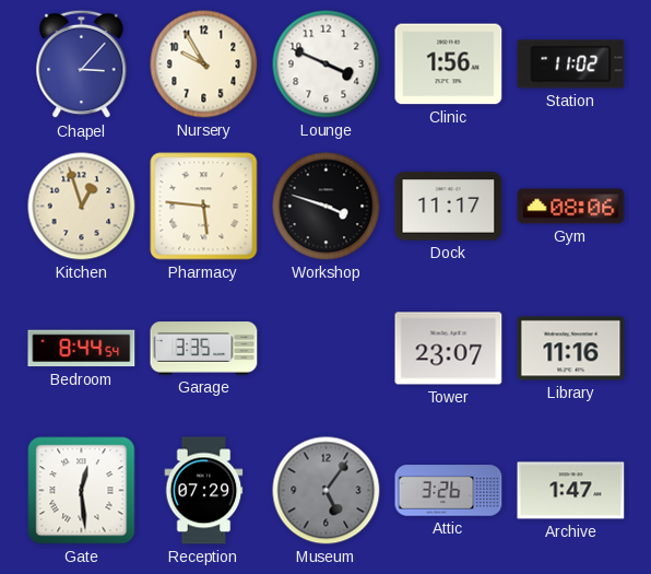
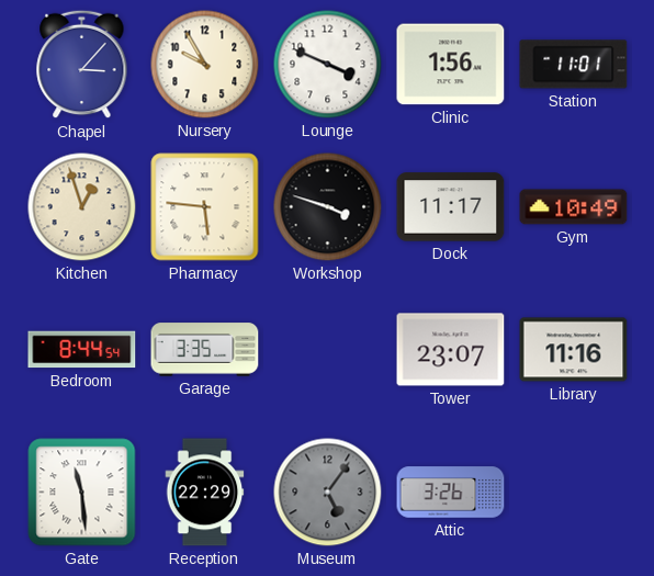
Station: 11:02 -> 11:01 (574, 65)
Gym: 08:06 -> 10:49 (574, 207)
Gate: 12:29 -> 11:29 (82, 493)
Reception: 07:29 -> 22:29 (205, 493)
Archive: 1:47 -> none (571, 491)
